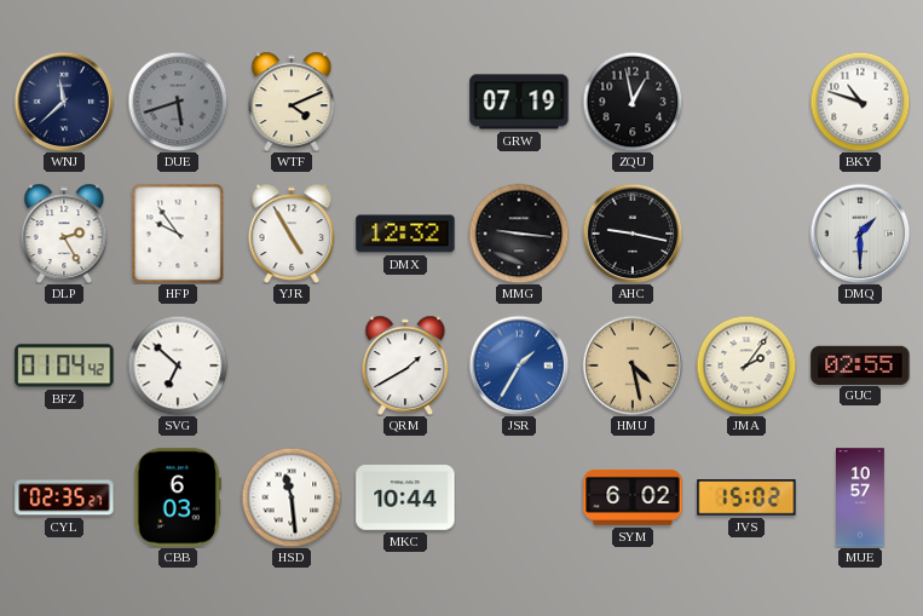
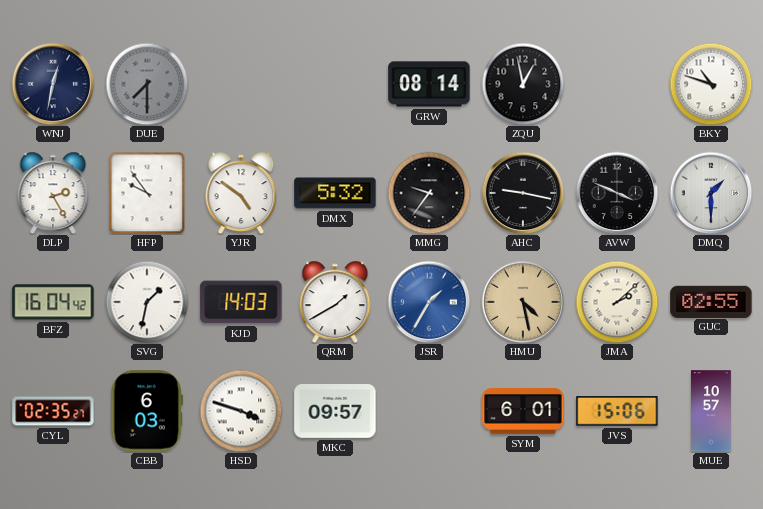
WNJ: 11:38 -> 12:32 (53, 84)
DUE: 5:42 -> 7:30 (147, 84)
WTF: 4:11 -> none (292, 102)
GRW: 07:19 -> 08:14 (429, 84)
YJR: 4:55 -> 4:51 (241, 193)
DMX: 12:32 -> 5:32 (335, 193)
MMG: 9:16 -> 9:36 (429, 193)
AVW: none -> 3:49 (617, 193)
BFZ: 01:04 -> 16:04 (53, 302)
SVG: 6:52 -> 1:32 (147, 302)
KJD: none -> 14:03 (241, 302)
JMA: 2:06 -> 2:08 (617, 302)
HSD: 11:29 -> 3:48 (241, 411)
MKC: 10:44 -> 09:57 (335, 412)
SYM: 6:02 -> 6:01 (523, 411)
JVS: 15:02 -> 15:06 (617, 412)
